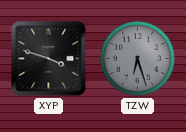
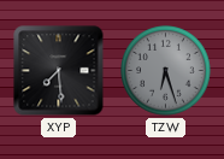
XYP: 3:48 -> 7:29 (59, 71)
